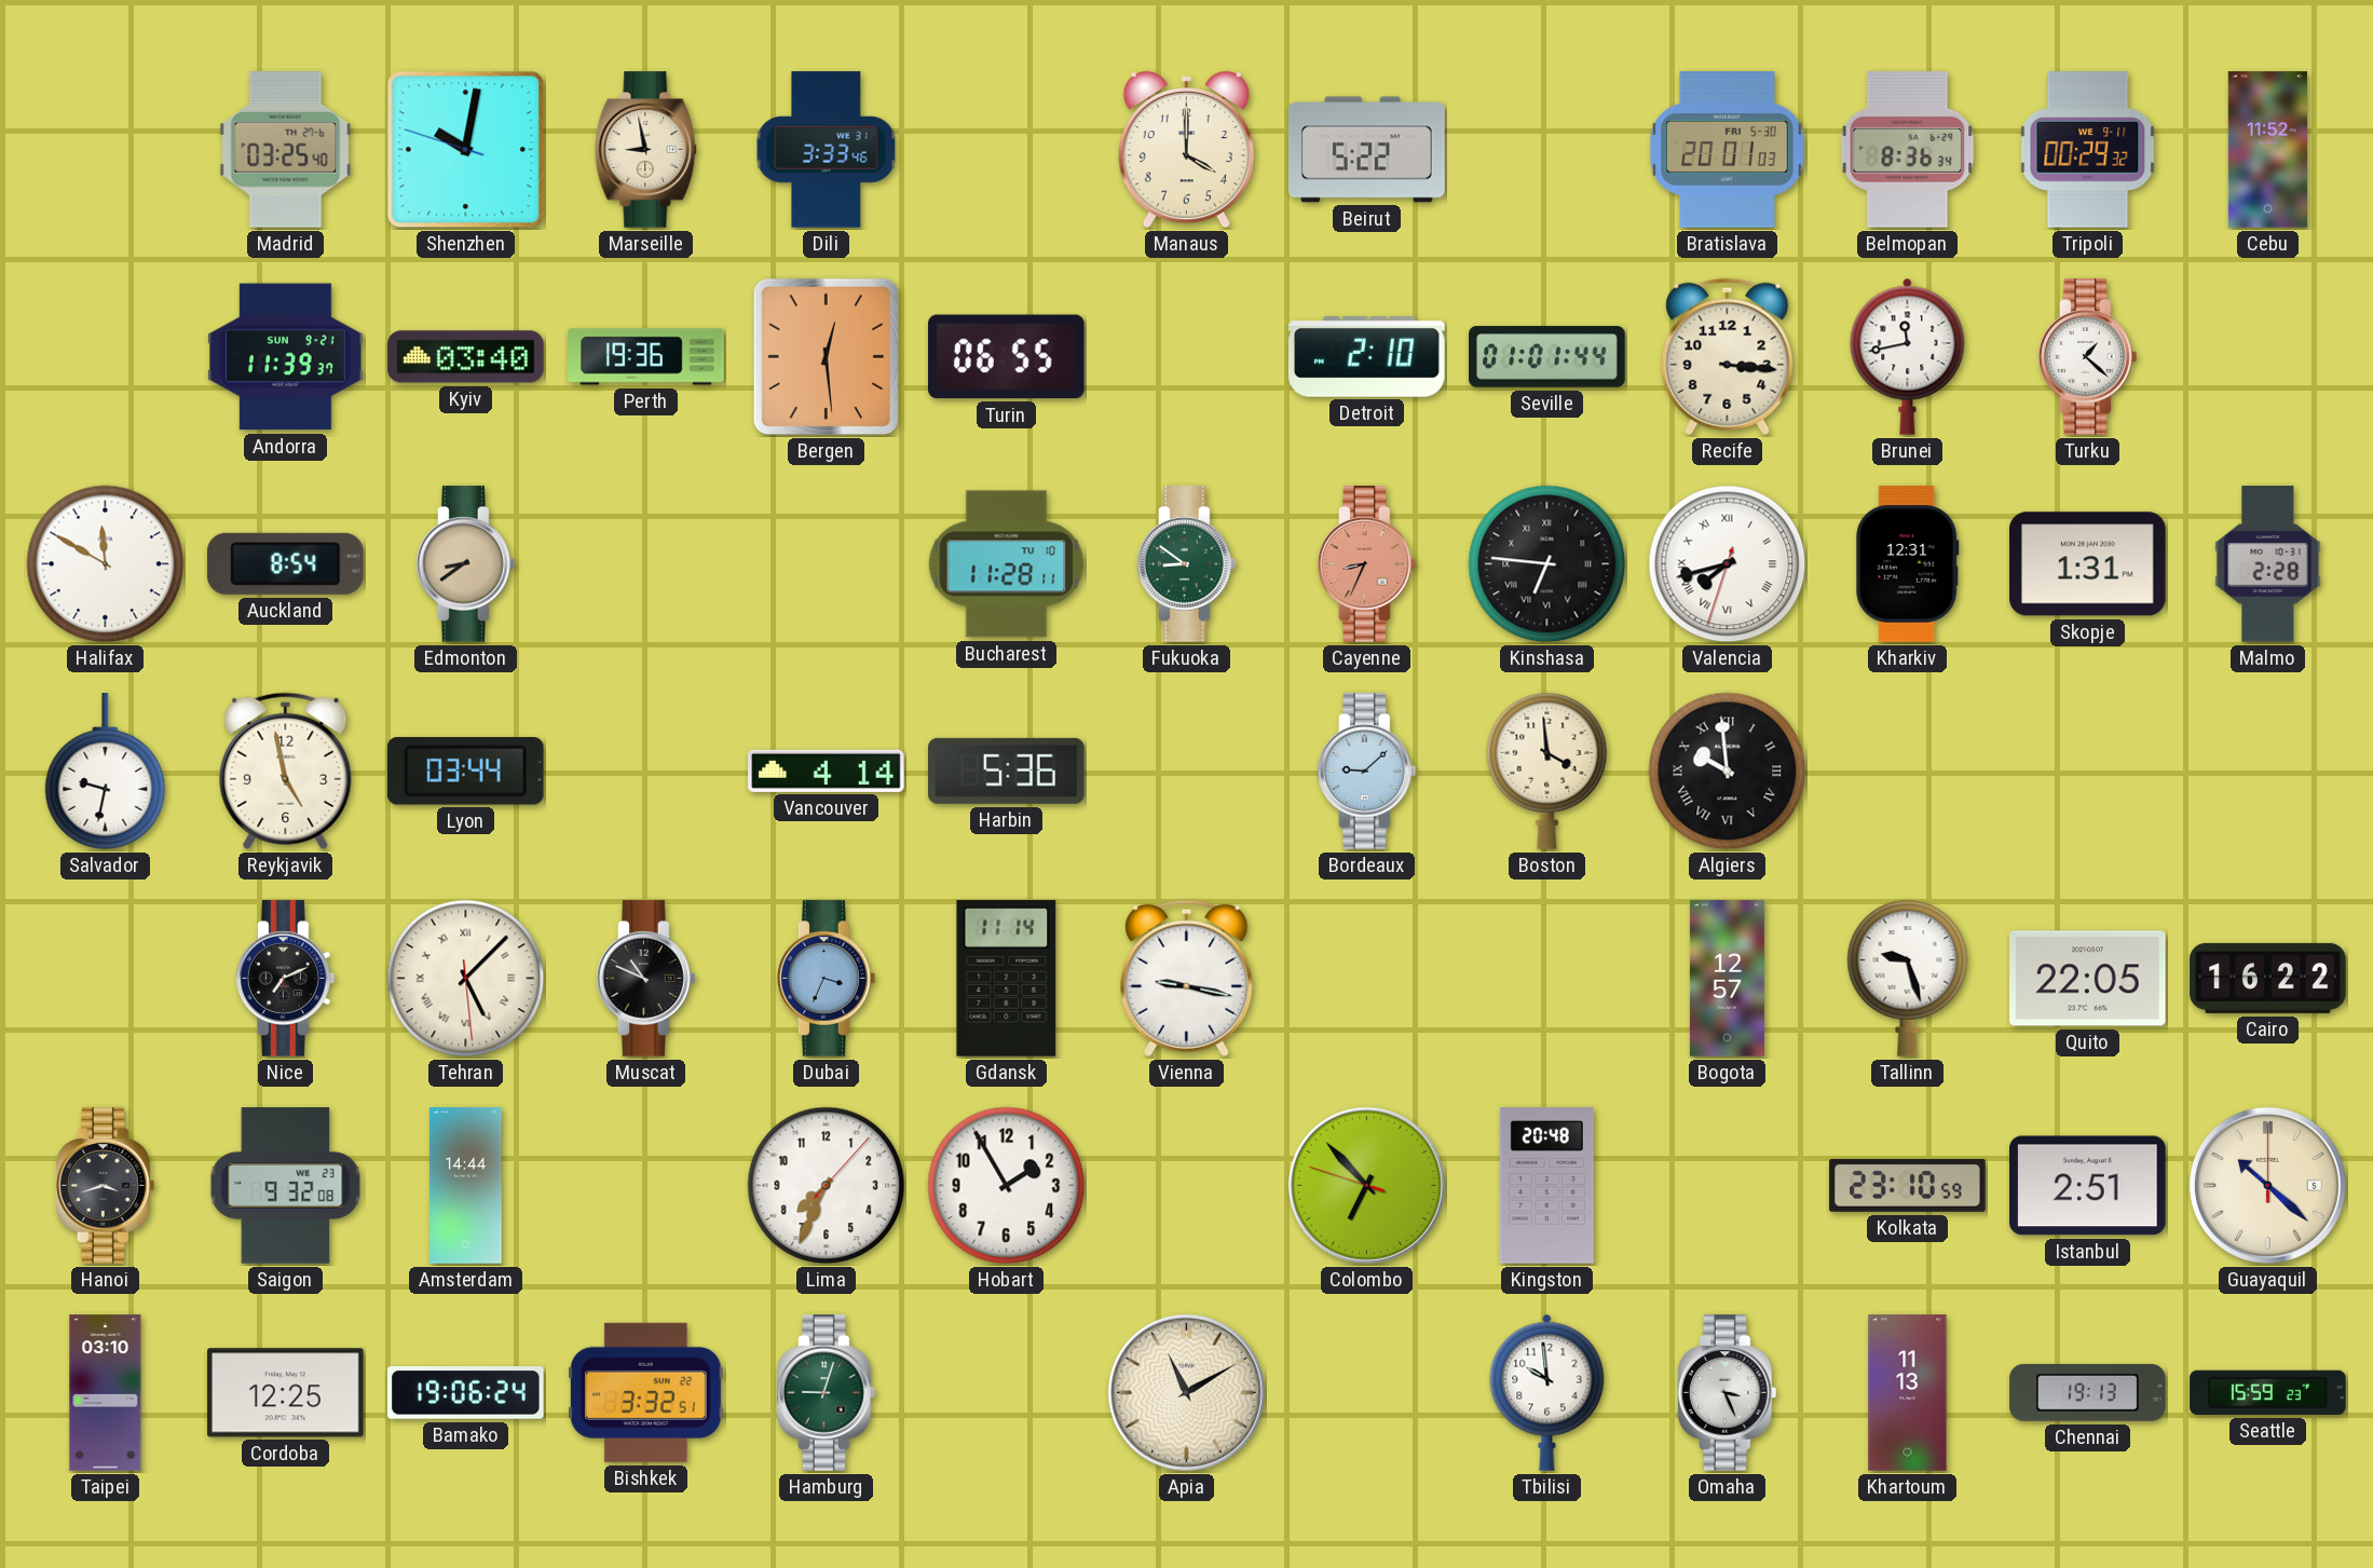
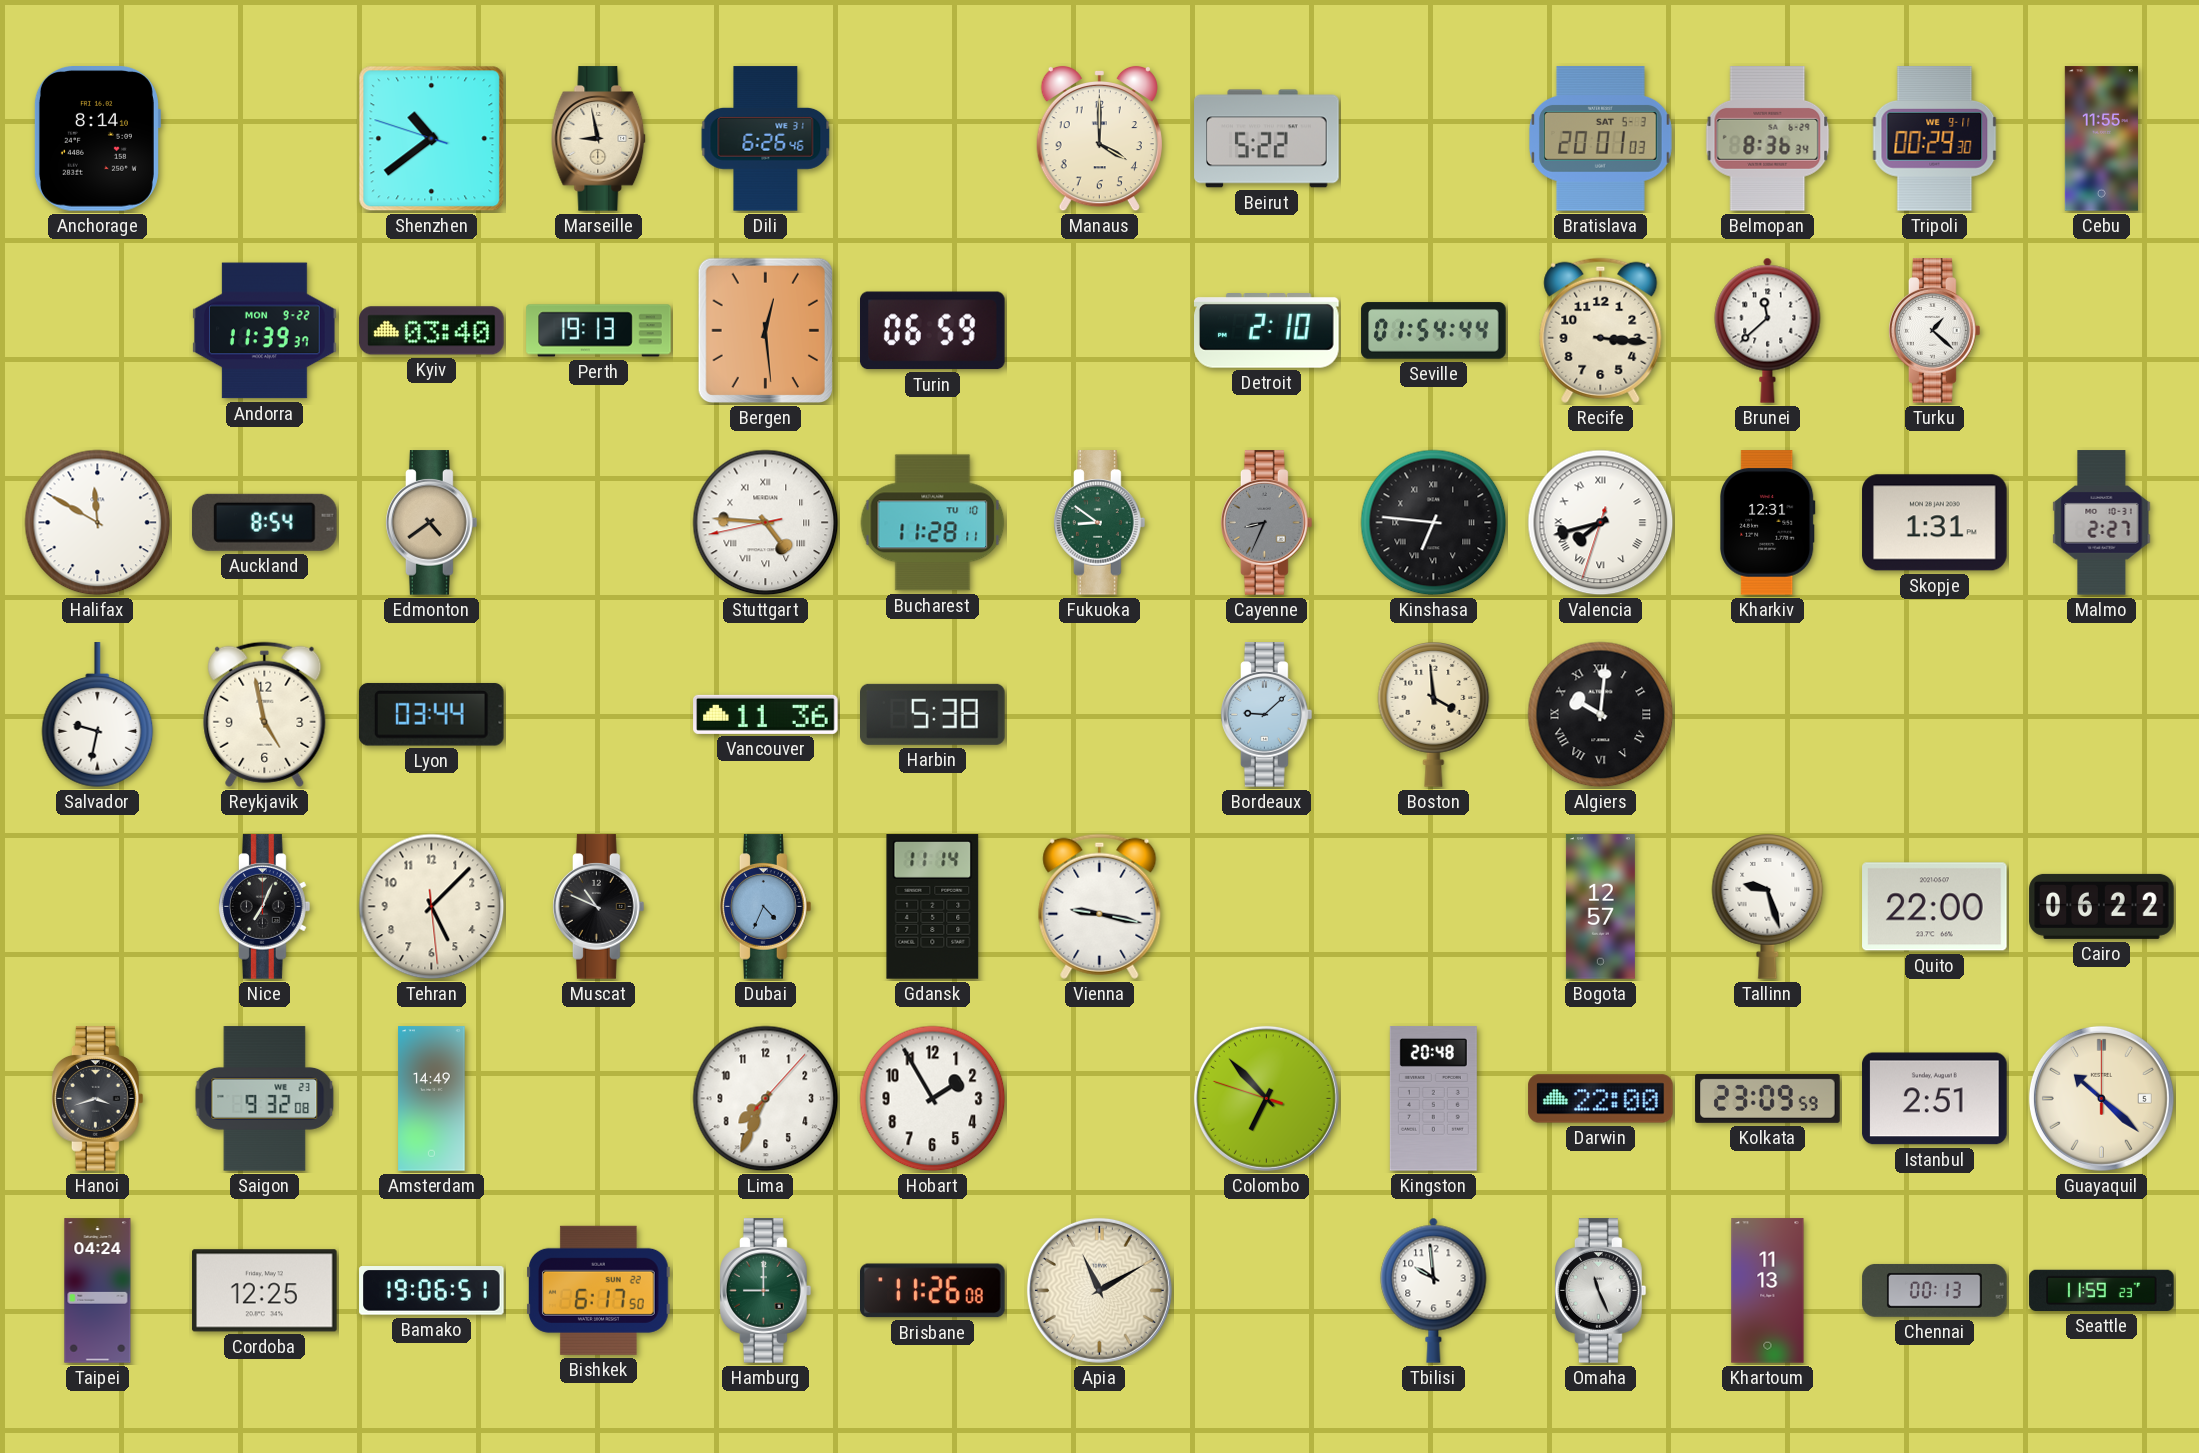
Anchorage: none -> 8:14 (97, 139)
Madrid: 03:25 -> none (286, 150)
Shenzhen: 10:01 -> 10:38 (432, 139)
Dili: 3:33 -> 6:26 (766, 139)
Bratislava date: FRI 5-30 -> SAT 5-3 (1601, 139)
Tripoli: 00:29:32 -> 00:29:30 (1935, 139)
Cebu: 11:52 -> 11:55 (2101, 139)
Andorra date: SUN 9-21 -> MON 9-22 (265, 331)
Perth: 19:36 -> 19:13 (599, 331)
Turin: 06:55 -> 06:59 (933, 331)
Seville: 01:01 -> 01:54 (1434, 331)
Brunei: 11:43 -> 11:38 (1768, 330)
Edmonton: 8:39 -> 4:39 (432, 523)
Stuttgart: none -> 4:45 (766, 523)
Cayenne dial: salmon -> grey (1267, 523)
Malmo: 2:28 -> 2:27 (2102, 523)
Vancouver: 4:14 -> 11:36 (766, 714)
Harbin: 5:36 -> 5:38 (933, 714)
Algiers: 9:59 -> 10:01 (1601, 715)
Nice: 7:11 -> 7:04 (265, 907)
Tehran numerals: Roman -> Arabic (432, 907)
Dubai: 3:34 -> 4:34 (766, 907)
Quito: 22:05 -> 22:00 (1935, 907)
Cairo: 16:22 -> 06:22 (2102, 906)
Amsterdam: 14:44 -> 14:49 (432, 1099)
Darwin: none -> 22:00 (1601, 1099)
Kolkata: 23:10 -> 23:09 (1768, 1098)
Taipei: 03:10 -> 04:24 (98, 1291)
Bamako: 19:06:24 -> 19:06:51 (432, 1291)
Bishkek: 3:32 -> 6:17 (599, 1290)
Hamburg: 9:03 -> 9:00 (766, 1291)
Brisbane: none -> 11:26 (933, 1291)
Omaha: 3:26 -> 11:26 (1601, 1291)
Chennai: 19:13 -> 00:13 (1935, 1291)
Seattle: 15:59 -> 11:59 (2102, 1290)
